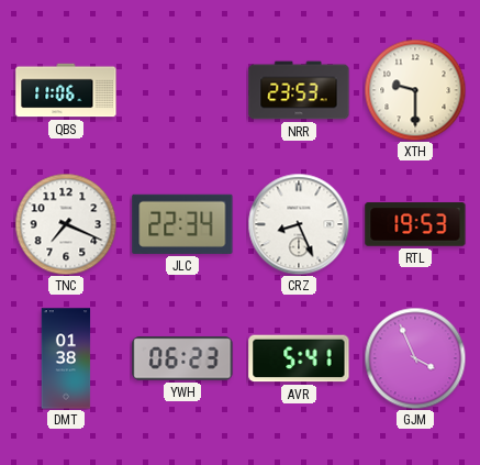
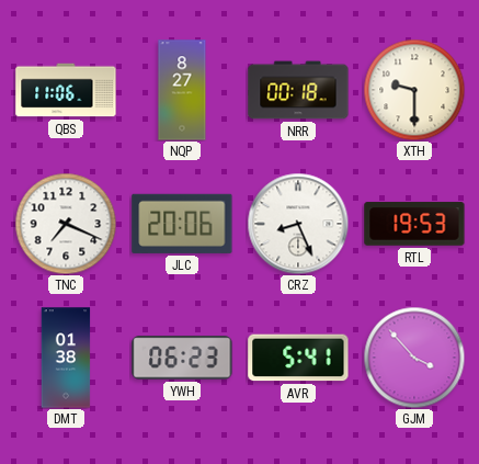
NQP: none -> 8:27 (182, 90)
NRR: 23:53 -> 00:18 (298, 90)
JLC: 22:34 -> 20:06 (182, 224)
GJM: 3:56 -> 3:53 (414, 358)
